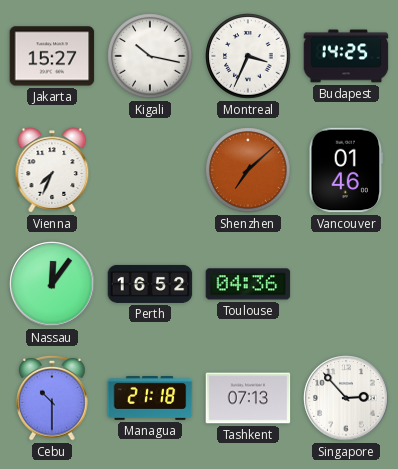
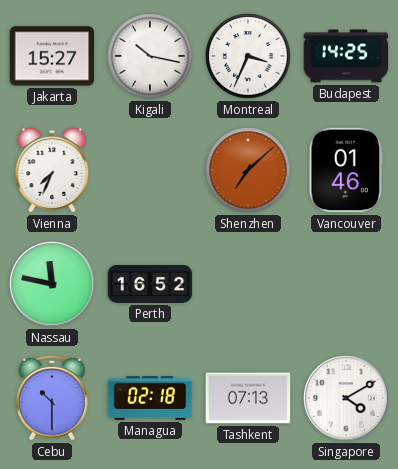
Nassau: 12:06 -> 11:47 (52, 284)
Toulouse: 04:36 -> none (248, 284)
Managua: 21:18 -> 02:18 (150, 399)
Singapore: 2:53 -> 4:10 (346, 398)
